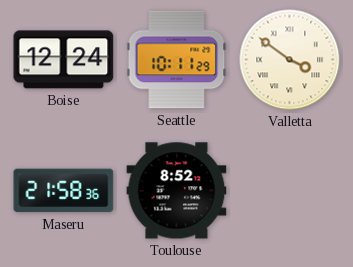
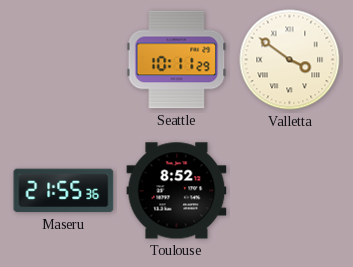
Boise: 12:24 -> none (64, 60)
Maseru: 21:58 -> 21:55 (64, 191)
